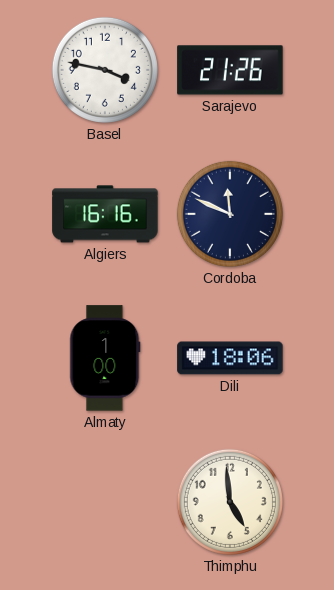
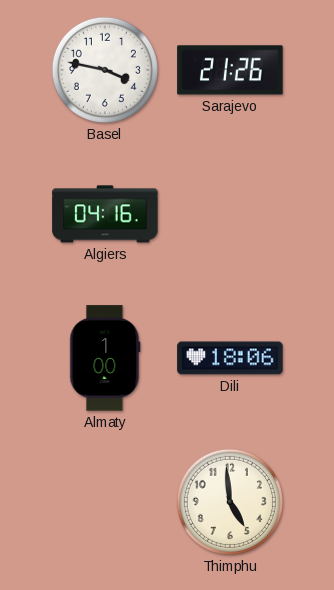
Algiers: 16:16 -> 04:16 (105, 214)
Cordoba: 11:49 -> none (230, 214)
